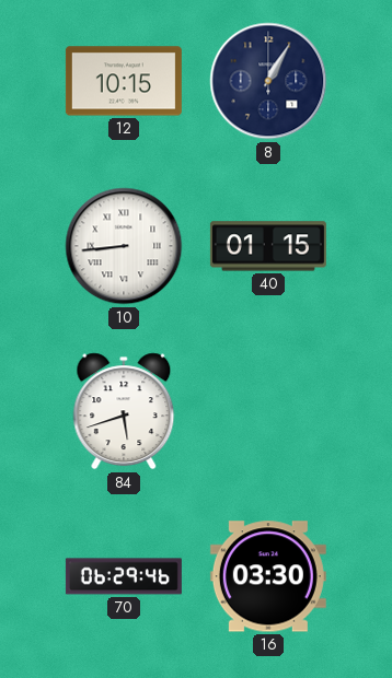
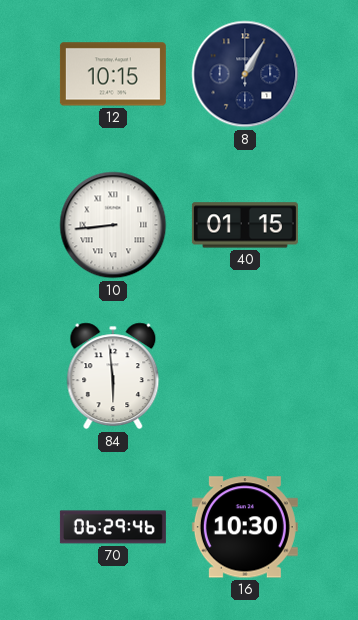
84: 5:42 -> 5:59 (113, 376)
16: 03:30 -> 10:30 (245, 527)
